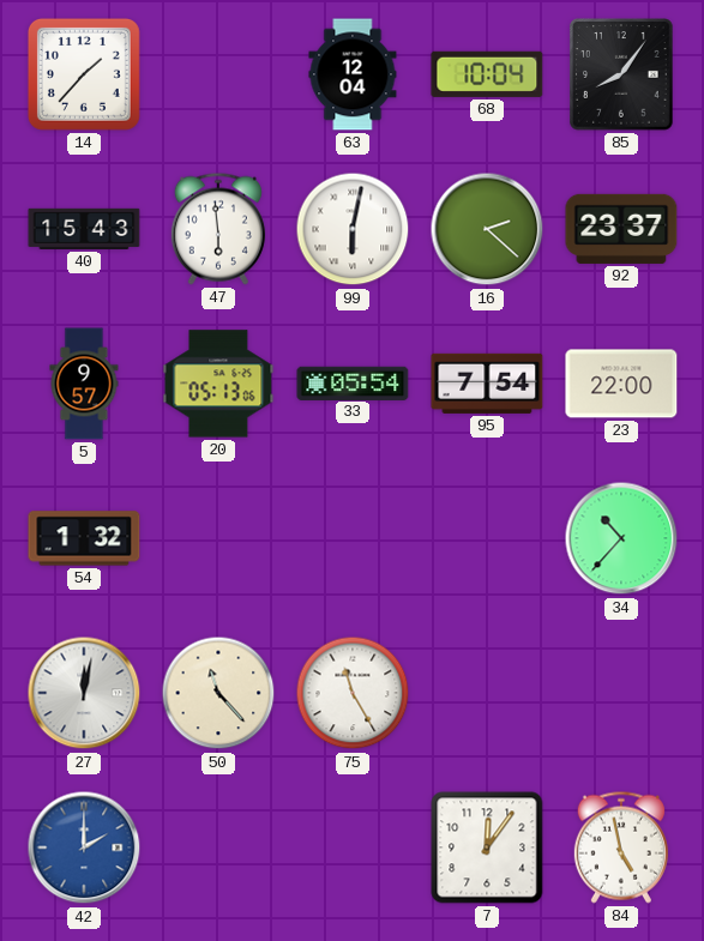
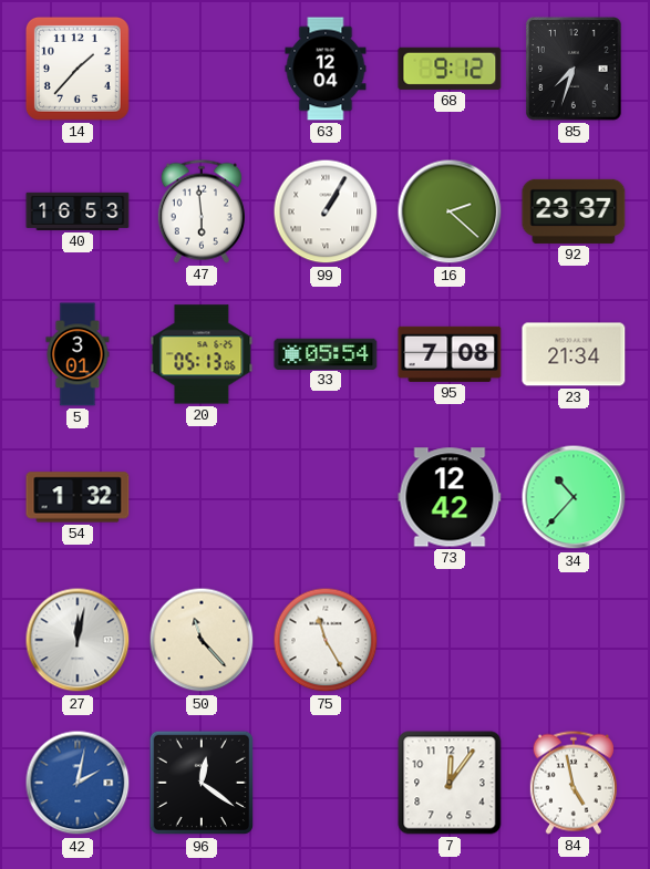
68: 10:04 -> 9:12 (450, 69)
85: 8:06 -> 7:33 (574, 69)
40: 15:43 -> 16:53 (78, 211)
99: 6:02 -> 1:05 (326, 211)
5: 9:57 -> 3:01 (78, 354)
95: 7:54 -> 7:08 (450, 354)
23: 22:00 -> 21:34 (574, 354)
73: none -> 12:42 (450, 497)
42: 2:00 -> 2:02 (78, 783)
96: none -> 12:21 (202, 783)
